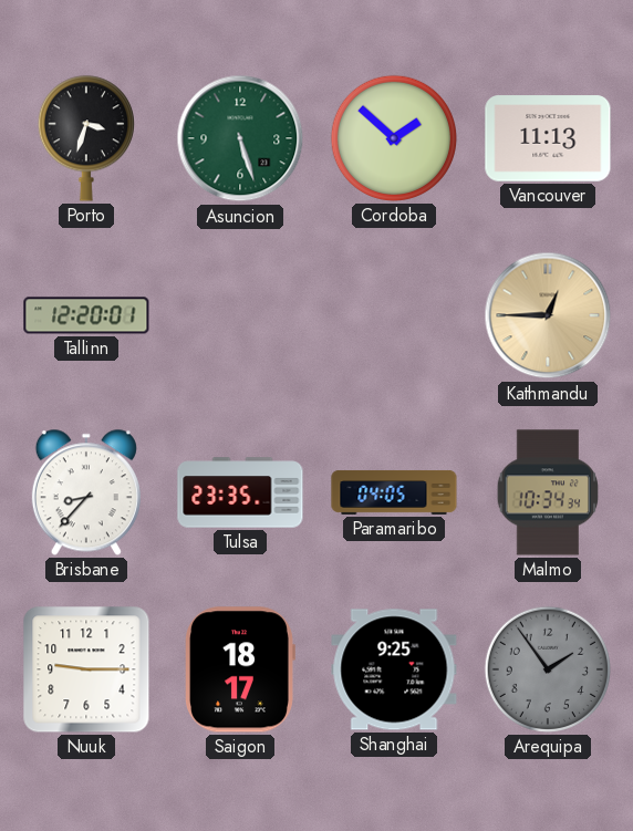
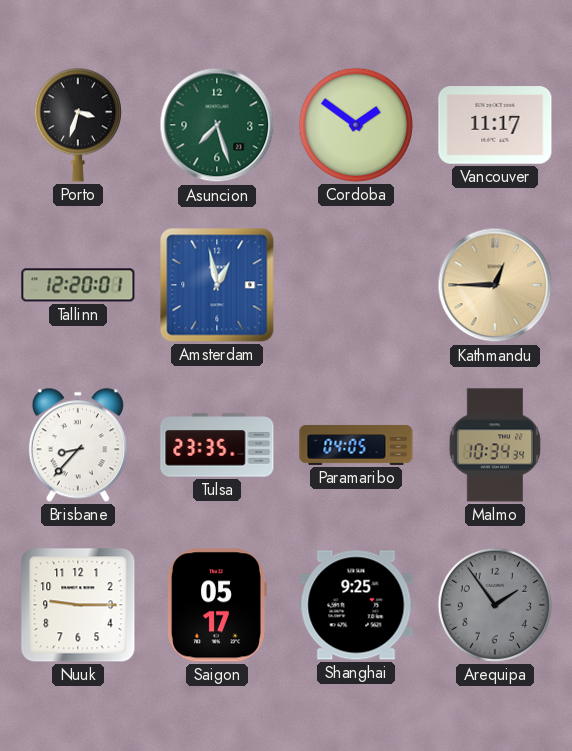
Asuncion: 5:27 -> 7:27 (217, 125)
Cordoba: 1:52 -> 1:51 (356, 125)
Vancouver: 11:13 -> 11:17 (495, 125)
Amsterdam: none -> 12:58 (217, 285)
Saigon: 18:17 -> 05:17 (217, 605)
